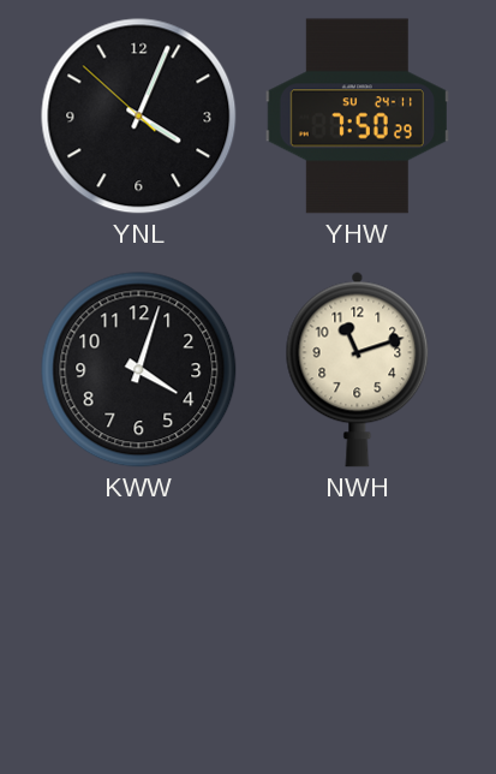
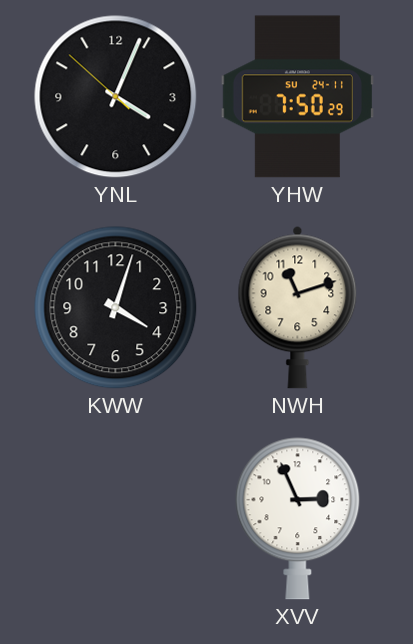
XVV: none -> 2:56 (298, 519)
